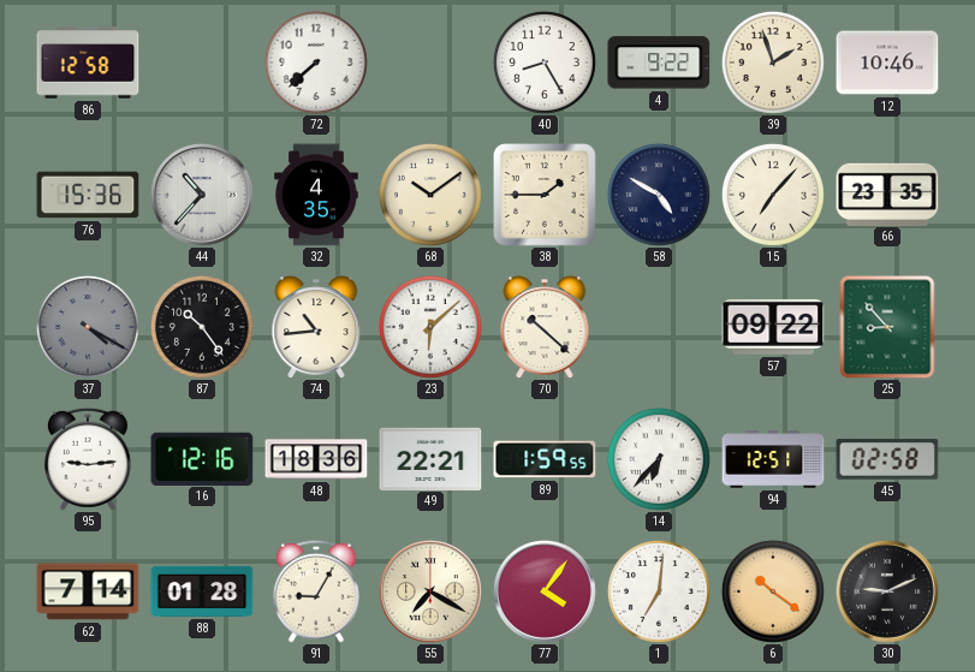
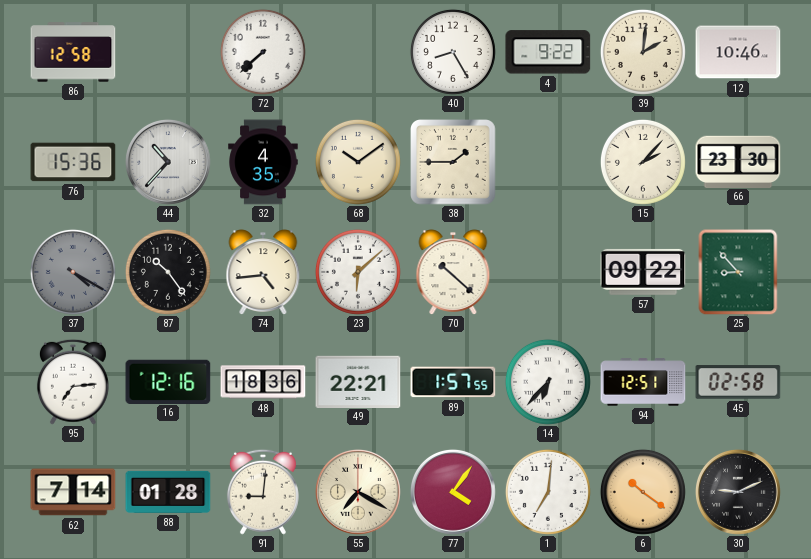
39: 1:57 -> 2:01 (643, 52)
58: 4:50 -> none (659, 195)
15: 7:07 -> 2:07 (643, 162)
66: 23:35 -> 23:30 (738, 161)
74: 10:44 -> 4:44 (263, 272)
95: 9:14 -> 7:14 (73, 382)
89: 1:59 -> 1:57 (453, 382)
91: 9:05 -> 9:01 (263, 492)
